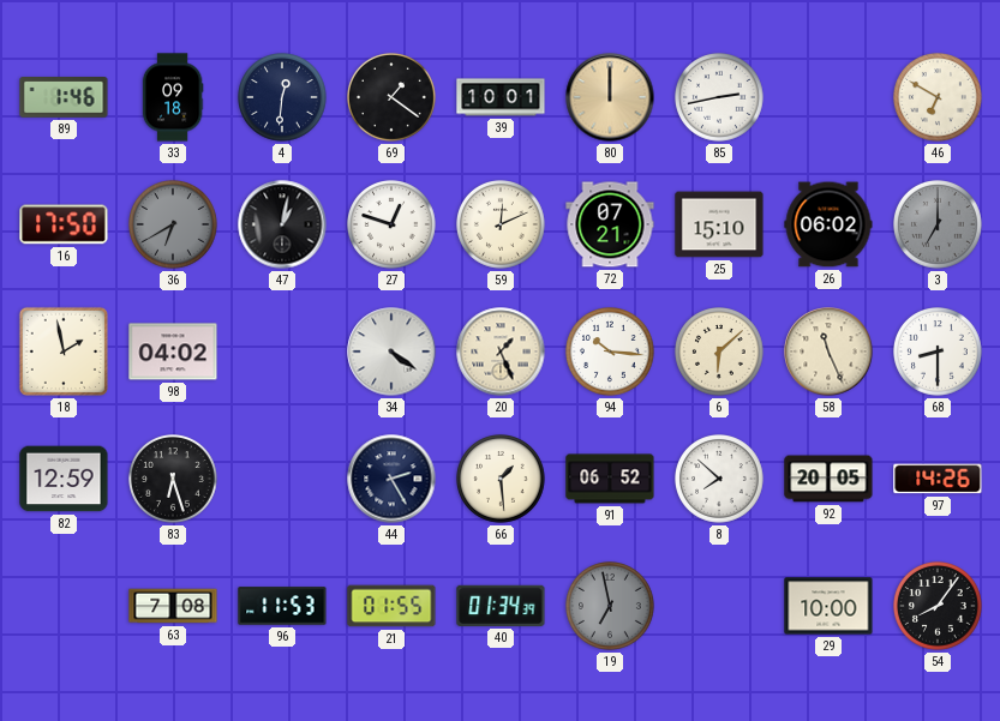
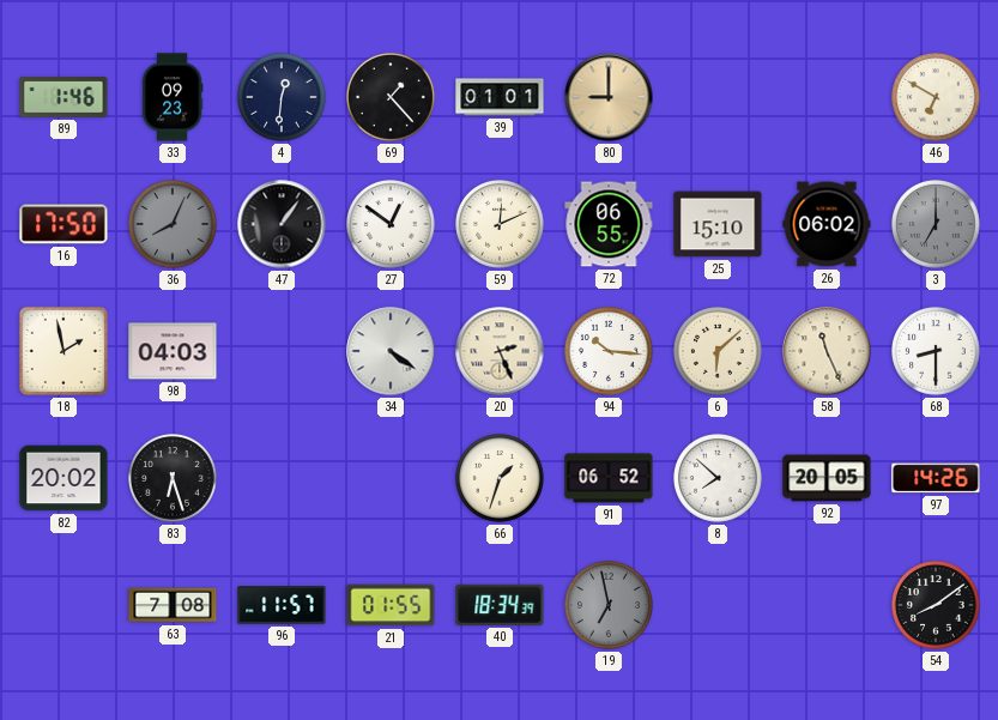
33: 09:18 -> 09:23 (173, 97)
69: 1:21 -> 1:23 (392, 98)
39: 10:01 -> 01:01 (500, 97)
80: 12:00 -> 9:00 (609, 97)
85: 2:43 -> none (720, 98)
36: 6:40 -> 8:04 (174, 225)
47: 1:02 -> 1:06 (282, 224)
27: 12:48 -> 12:51 (392, 225)
72: 07:21 -> 06:55 (609, 224)
98: 04:02 -> 04:03 (173, 351)
20: 1:26 -> 2:26 (500, 351)
82: 12:59 -> 20:02 (63, 478)
44: 2:25 -> none (391, 479)
66: 1:29 -> 1:33 (501, 479)
96: 11:53 -> 11:57 (282, 605)
40: 01:34 -> 18:34 (500, 605)
29: 10:00 -> none (828, 606)
54: 8:06 -> 8:09 (937, 606)
